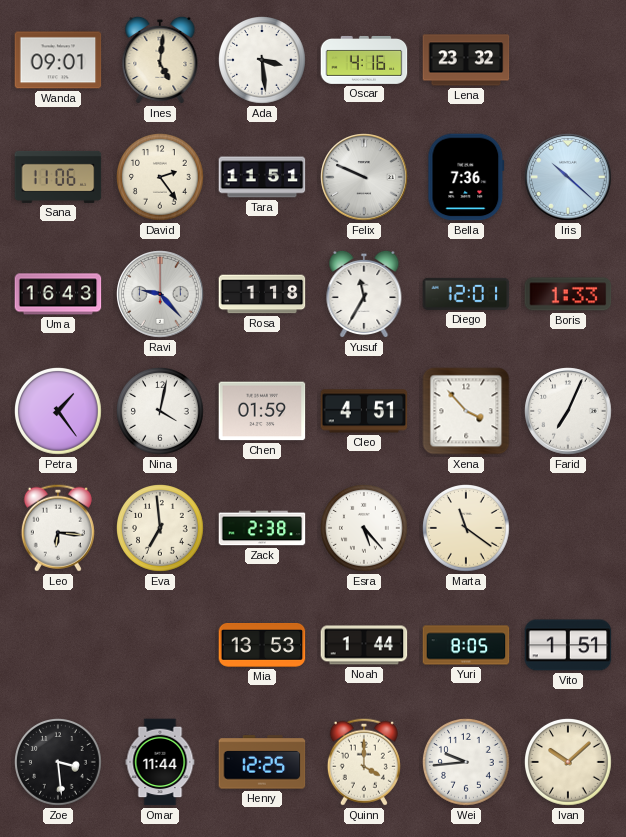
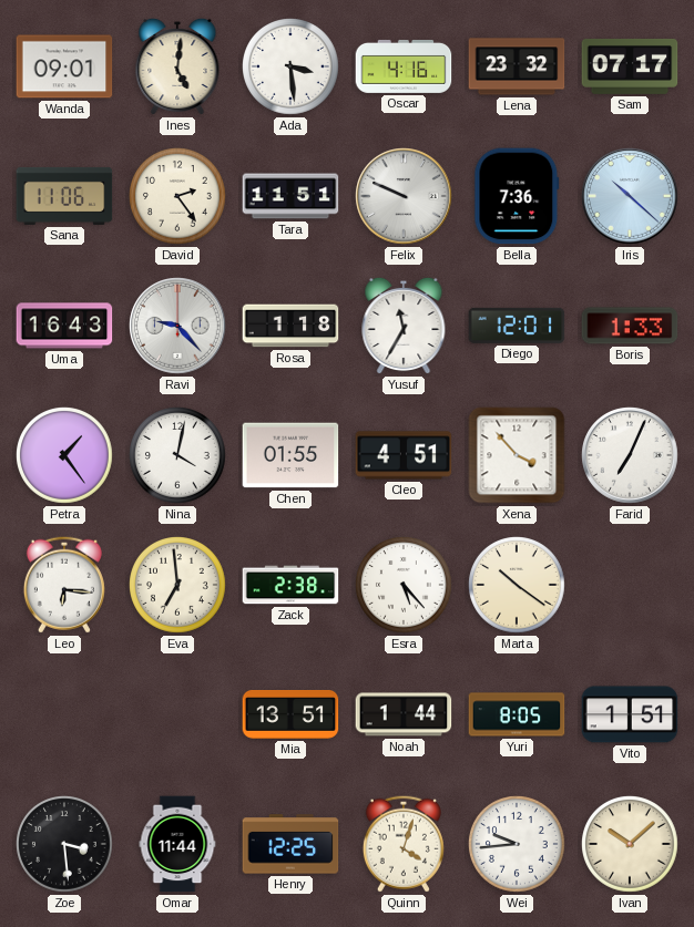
Sam: none -> 07:17 (630, 66)
Chen: 01:59 -> 01:55 (290, 455)
Marta: 11:21 -> 10:21 (518, 586)
Mia: 13:53 -> 13:51 (290, 715)
Quinn: 4:00 -> 4:03 (404, 844)
